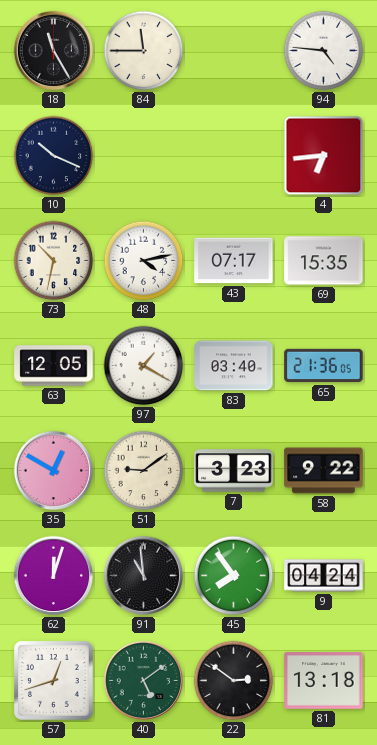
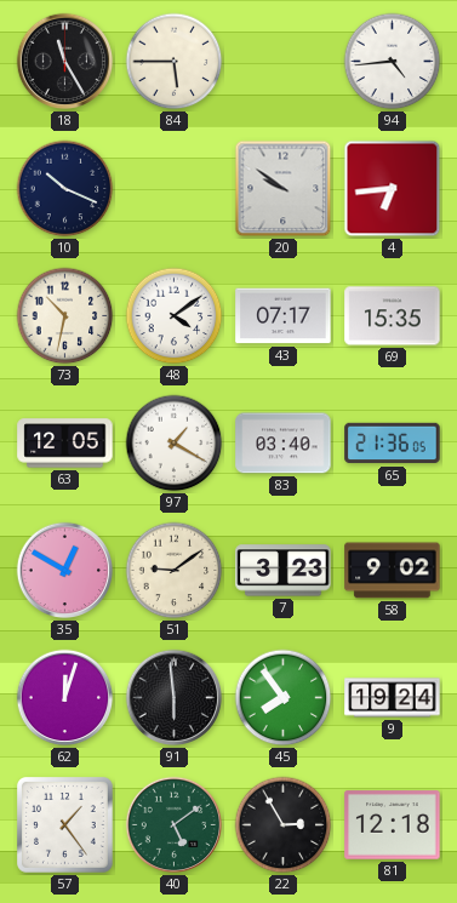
84: 11:45 -> 5:45 (175, 62)
94: 4:46 -> 4:44 (393, 62)
20: none -> 9:51 (284, 189)
48: 4:13 -> 4:09 (175, 316)
58: 9:22 -> 9:02 (393, 571)
91: 10:59 -> 5:59 (175, 698)
9: 04:24 -> 19:24 (393, 698)
57: 12:42 -> 1:24 (65, 825)
22: 2:51 -> 2:55 (284, 825)
81: 13:18 -> 12:18 (393, 825)
